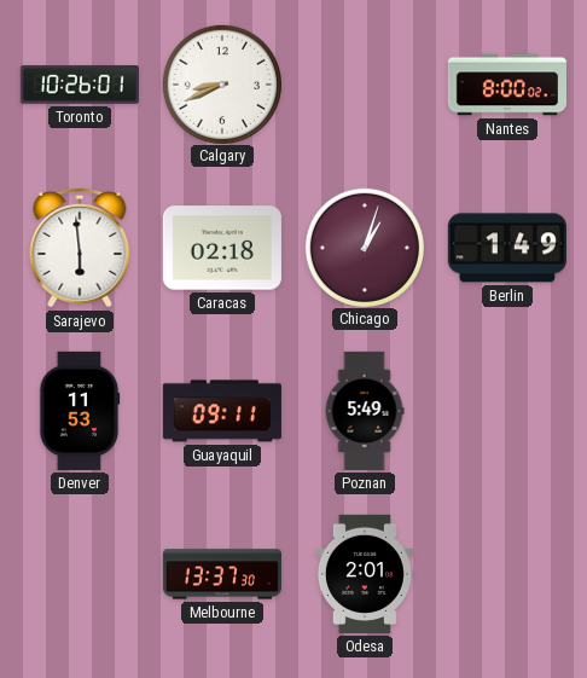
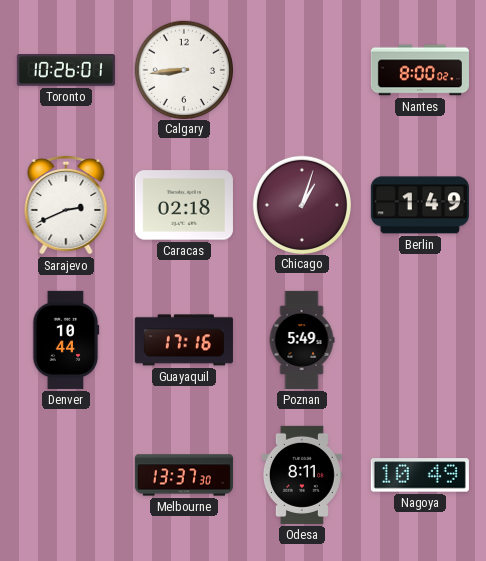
Calgary: 8:41 -> 8:44 (183, 69)
Sarajevo: 5:59 -> 2:41 (66, 205)
Denver: 11:53 -> 10:44 (66, 340)
Guayaquil: 09:11 -> 17:16 (184, 340)
Odesa: 2:01 -> 8:11 (302, 475)
Nagoya: none -> 10:49 (420, 475)
